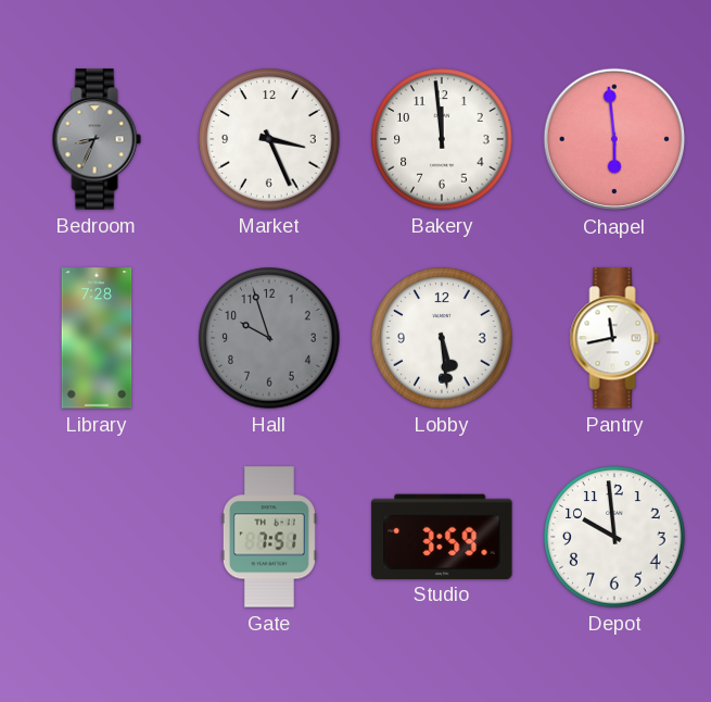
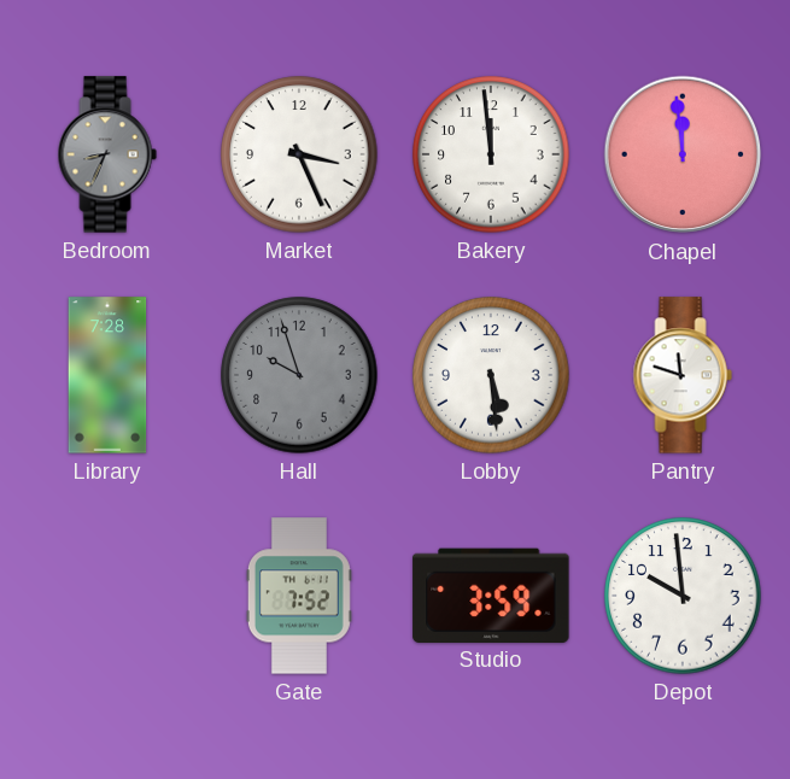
Chapel: 5:59 -> 11:59 (683, 154)
Pantry: 11:43 -> 11:48 (683, 375)
Gate: 7:51 -> 7:52 (299, 596)
